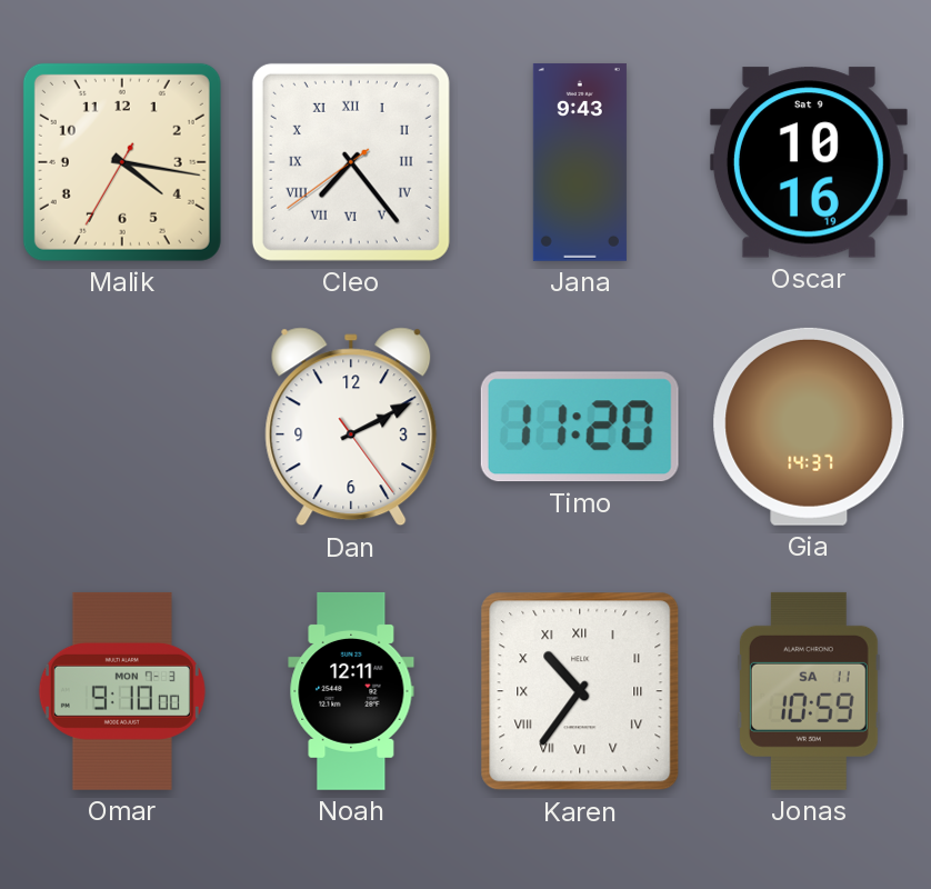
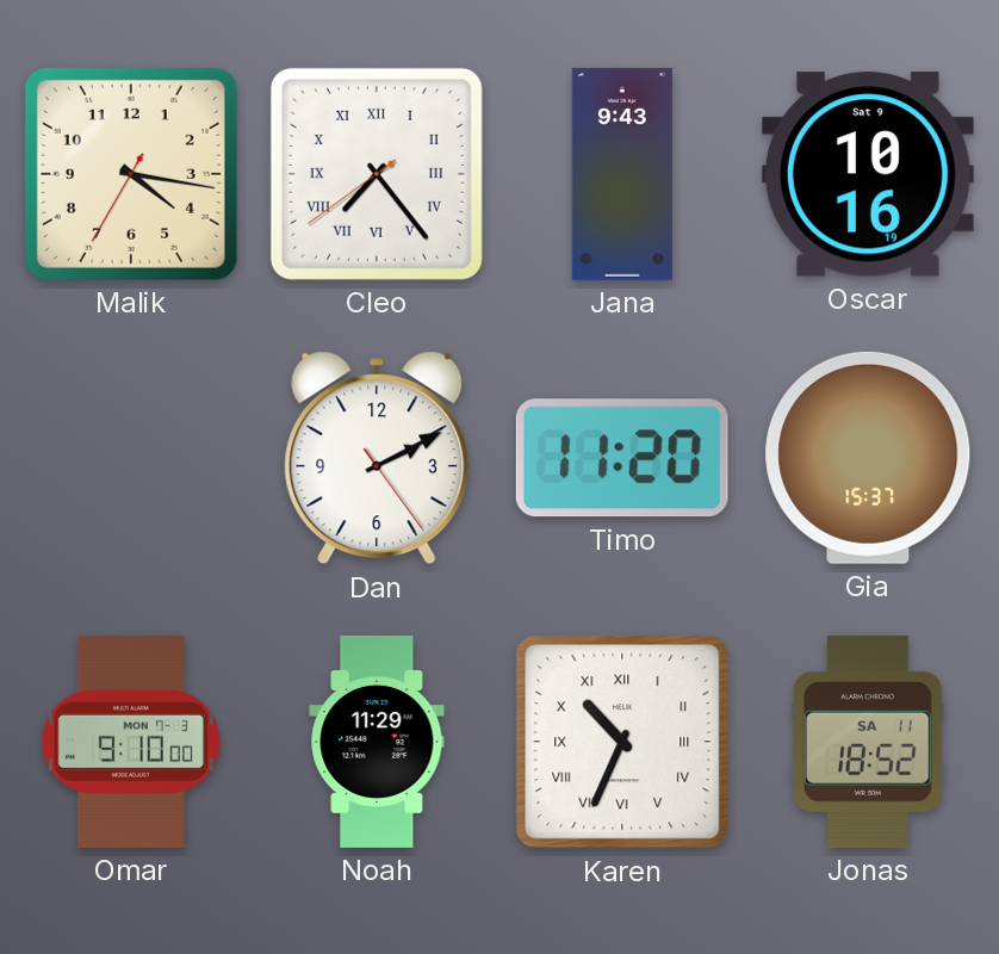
Gia: 14:37 -> 15:37 (868, 458)
Noah: 12:11 -> 11:29 (377, 742)
Karen: 10:36 -> 10:34 (622, 742)
Jonas: 10:59 -> 18:52 (868, 742)
